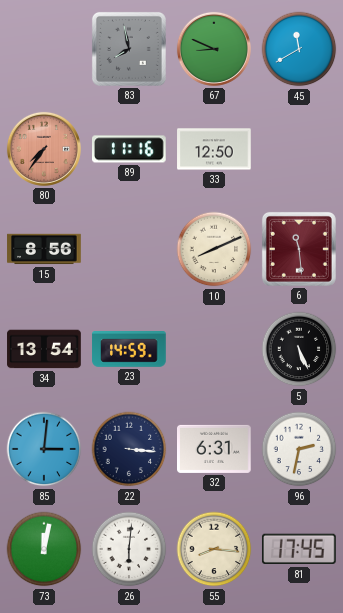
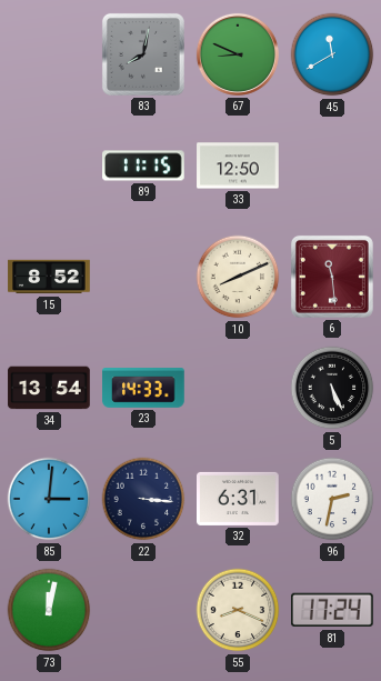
83: 7:58 -> 8:02 (143, 54)
80: 7:36 -> none (44, 149)
89: 11:16 -> 11:15 (144, 166)
15: 8:56 -> 8:52 (49, 277)
23: 14:59 -> 14:33 (143, 388)
26: 6:01 -> none (129, 549)
55: 8:16 -> 8:19 (238, 610)
81: 17:45 -> 17:24 (332, 610)
